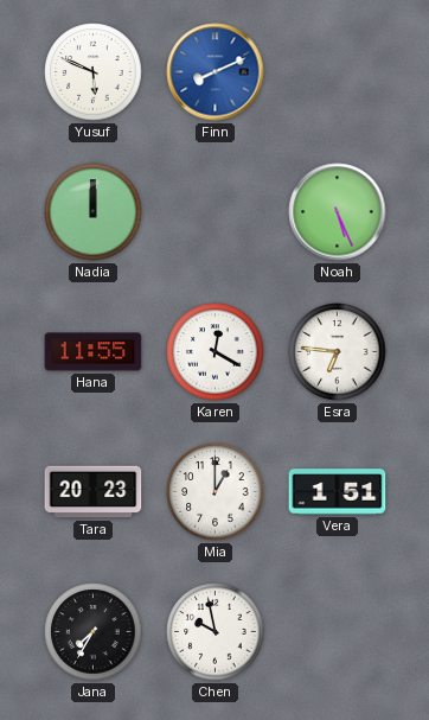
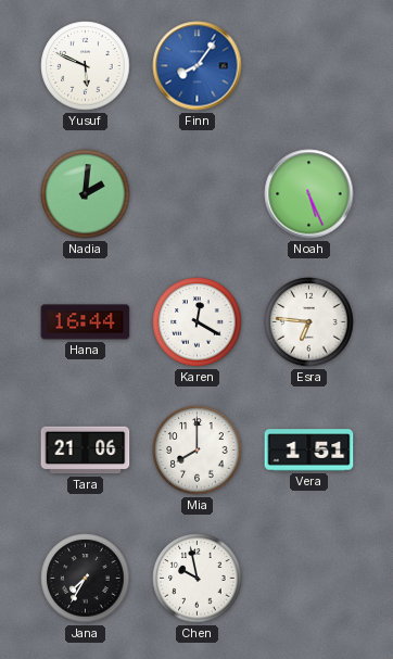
Finn: 8:11 -> 8:06 (198, 66)
Nadia: 12:00 -> 2:01 (86, 194)
Hana: 11:55 -> 16:44 (86, 322)
Tara: 20:23 -> 21:06 (86, 451)
Mia: 1:00 -> 8:00 (198, 451)
